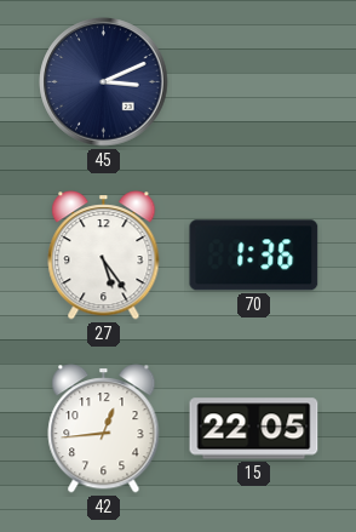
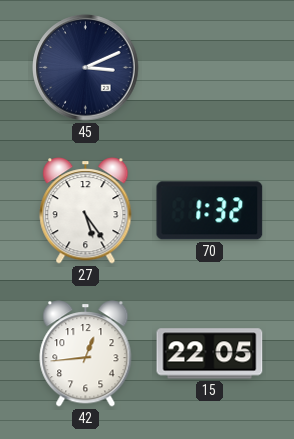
70: 1:36 -> 1:32 (210, 211)
